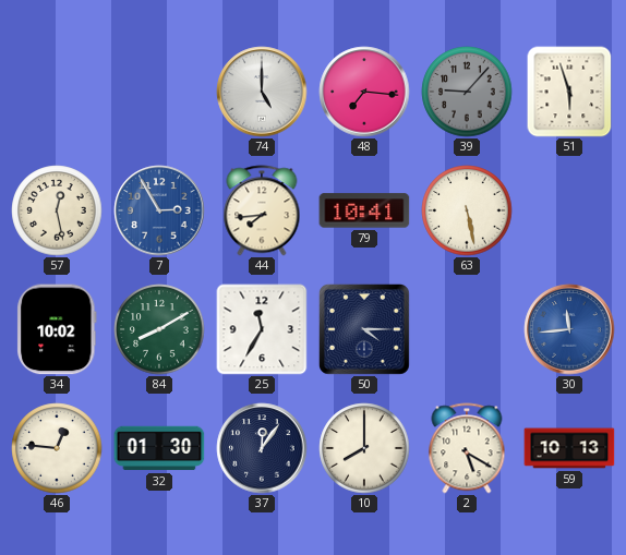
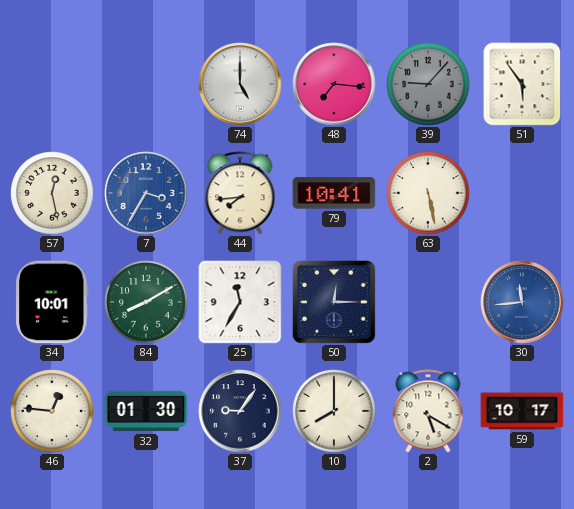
51: 5:57 -> 5:54 (522, 84)
7: 2:55 -> 3:35 (146, 193)
34: 10:02 -> 10:01 (52, 302)
50: 4:15 -> 12:15 (334, 302)
37: 12:06 -> 9:06 (240, 411)
59: 10:13 -> 10:17 (522, 411)
